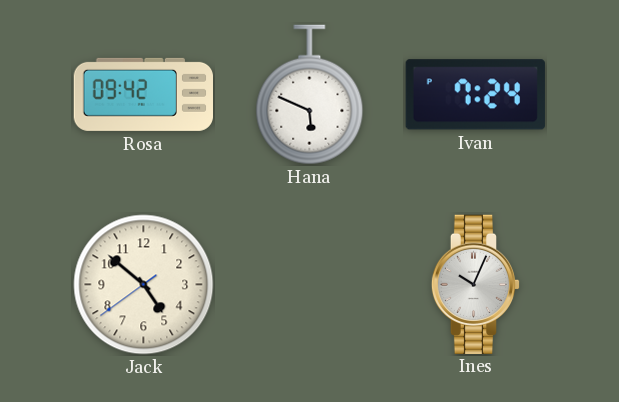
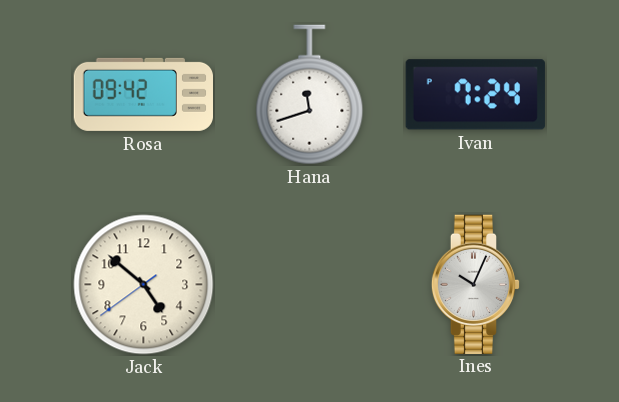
Hana: 5:49 -> 11:42 (310, 95)
